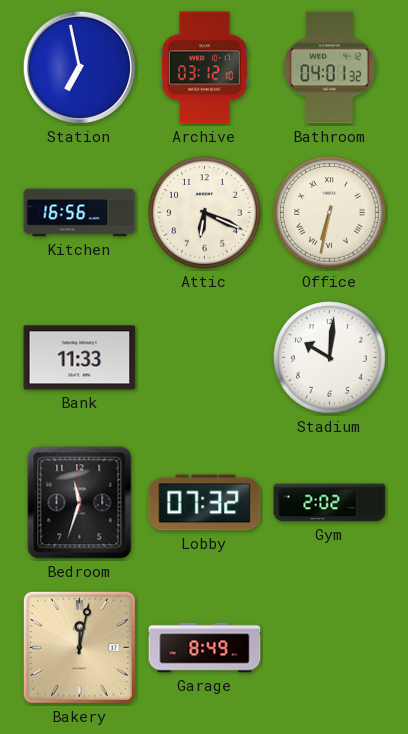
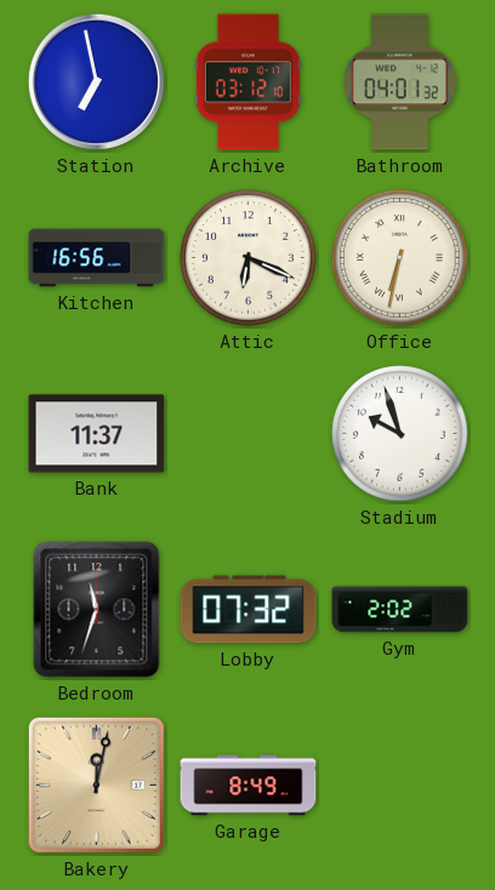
Bank: 11:33 -> 11:37 (97, 434)
Stadium: 10:01 -> 9:57 (400, 434)
